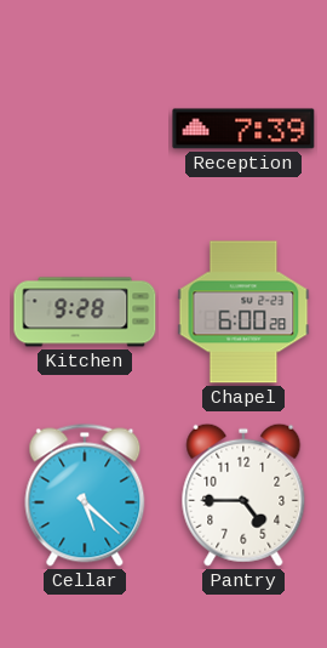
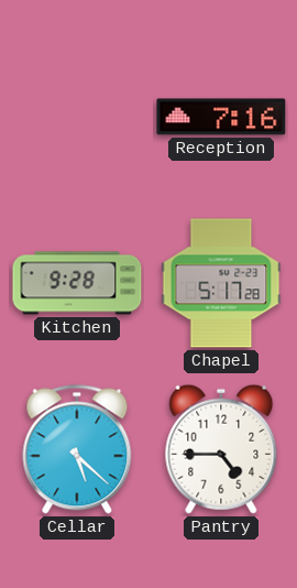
Reception: 7:39 -> 7:16 (221, 117)
Chapel: 6:00 -> 5:17 (221, 283)
